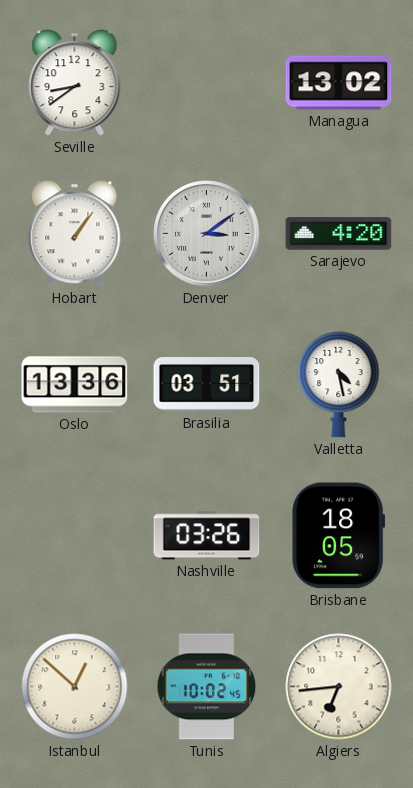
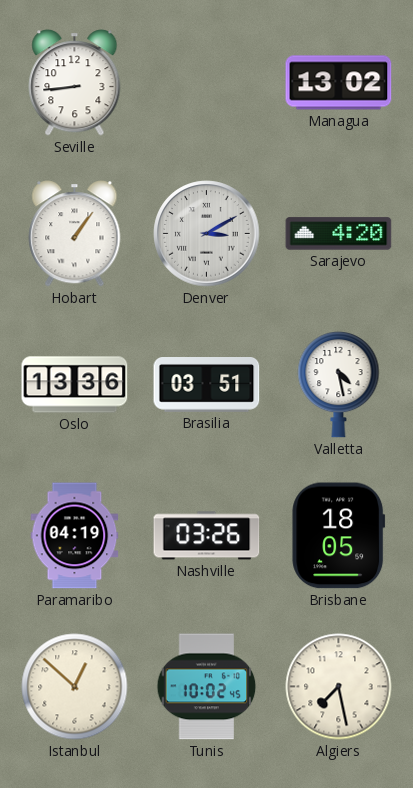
Seville: 8:39 -> 8:44 (75, 83)
Denver: 3:09 -> 3:10 (207, 234)
Paramaribo: none -> 04:19 (75, 536)
Algiers: 6:44 -> 7:28 (339, 687)
